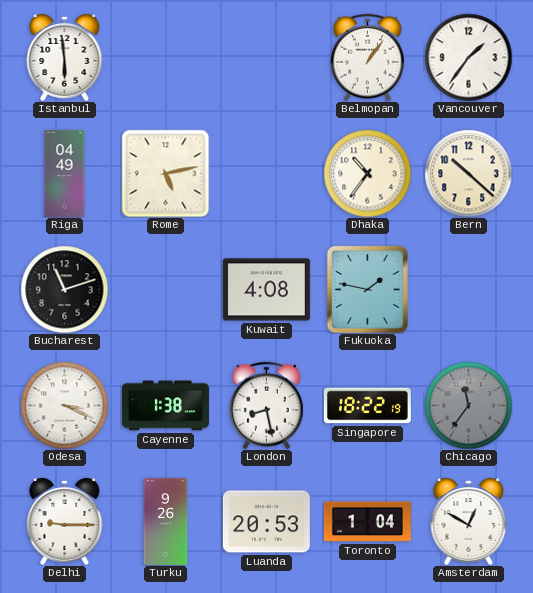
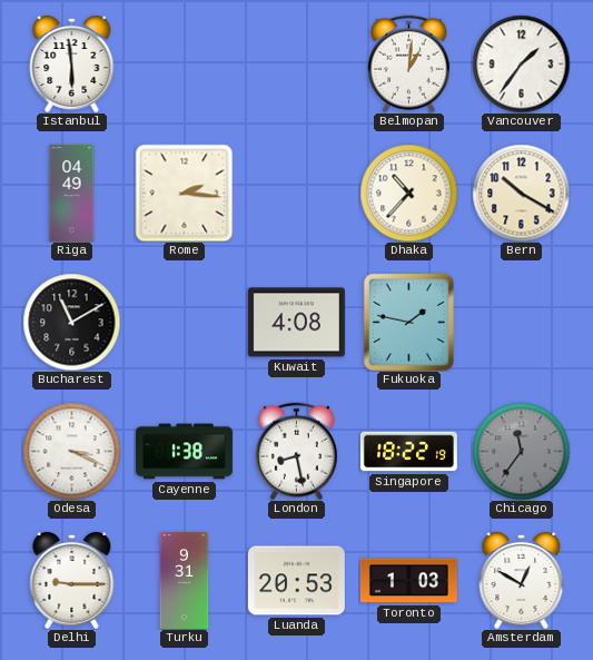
Belmopan: 1:06 -> 1:01 (408, 63)
Rome: 5:13 -> 2:16 (184, 193)
Dhaka: 10:36 -> 10:37 (408, 193)
Bern: 10:22 -> 10:20 (521, 193)
Bucharest: 11:12 -> 11:10 (71, 322)
Turku: 9:26 -> 9:31 (185, 580)
Toronto: 1:04 -> 1:03 (408, 581)
